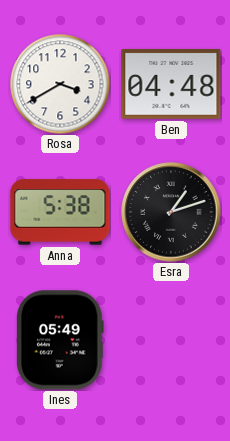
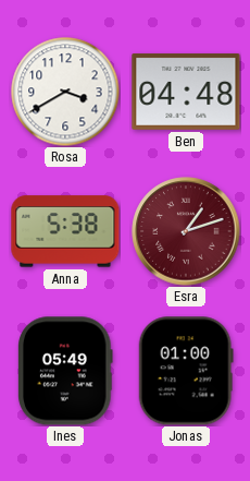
Esra dial: black -> burgundy (186, 231)
Jonas: none -> 01:00 (186, 371)
